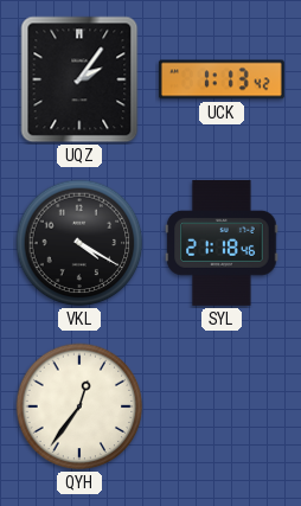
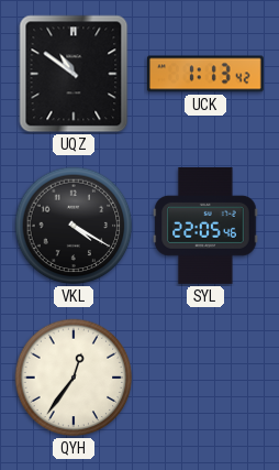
UQZ: 2:06 -> 10:51 (74, 74)
SYL: 21:18 -> 22:05 (205, 226)
